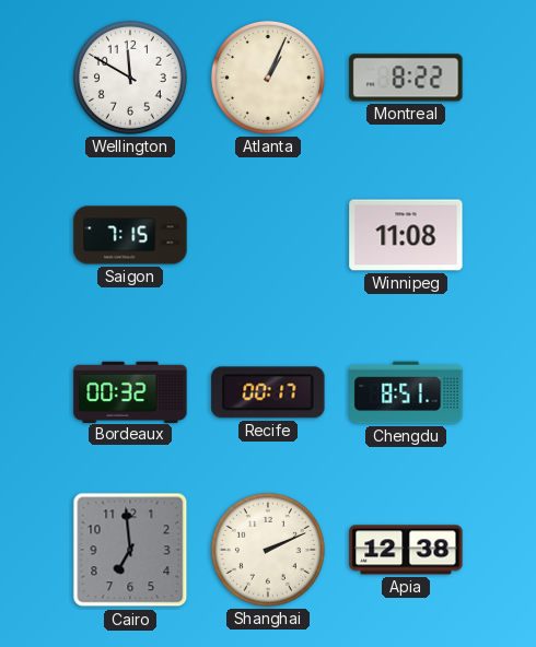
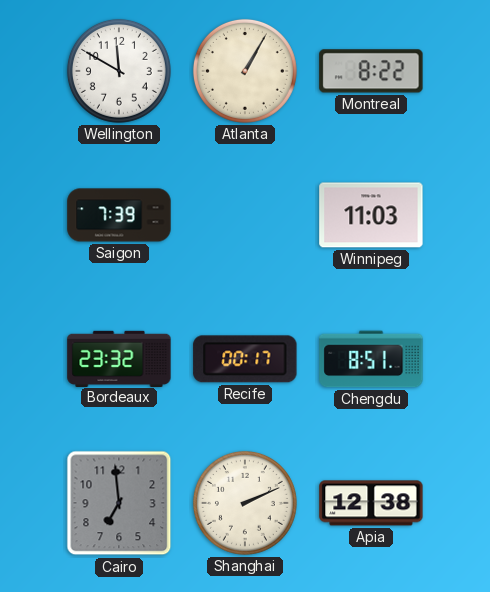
Atlanta: 1:04 -> 1:05 (245, 71)
Saigon: 7:15 -> 7:39 (119, 215)
Winnipeg: 11:08 -> 11:03 (371, 215)
Bordeaux: 00:32 -> 23:32 (119, 358)
